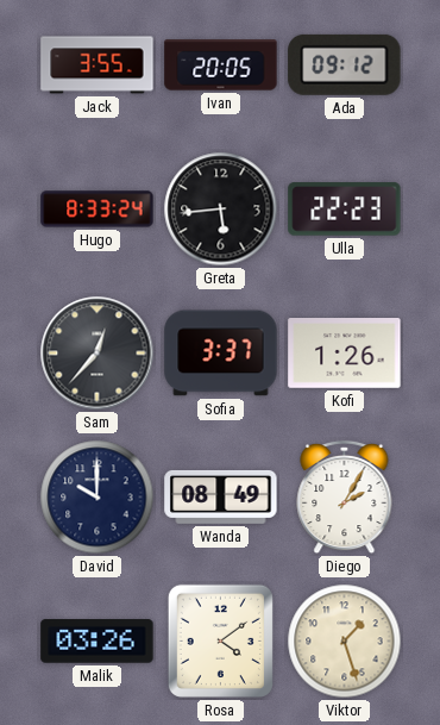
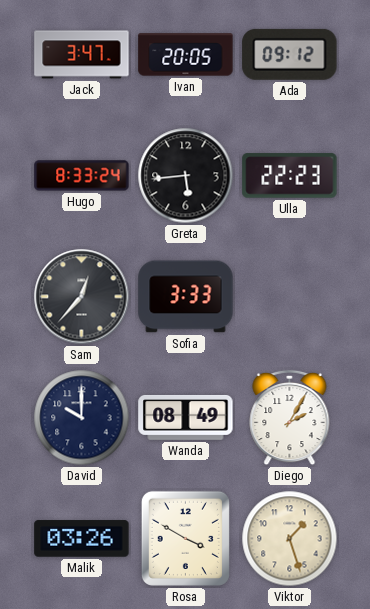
Jack: 3:55 -> 3:47 (82, 55)
Sofia: 3:37 -> 3:33 (186, 297)
Kofi: 1:26 -> none (345, 354)
Rosa: 4:09 -> 3:50 (185, 538)
